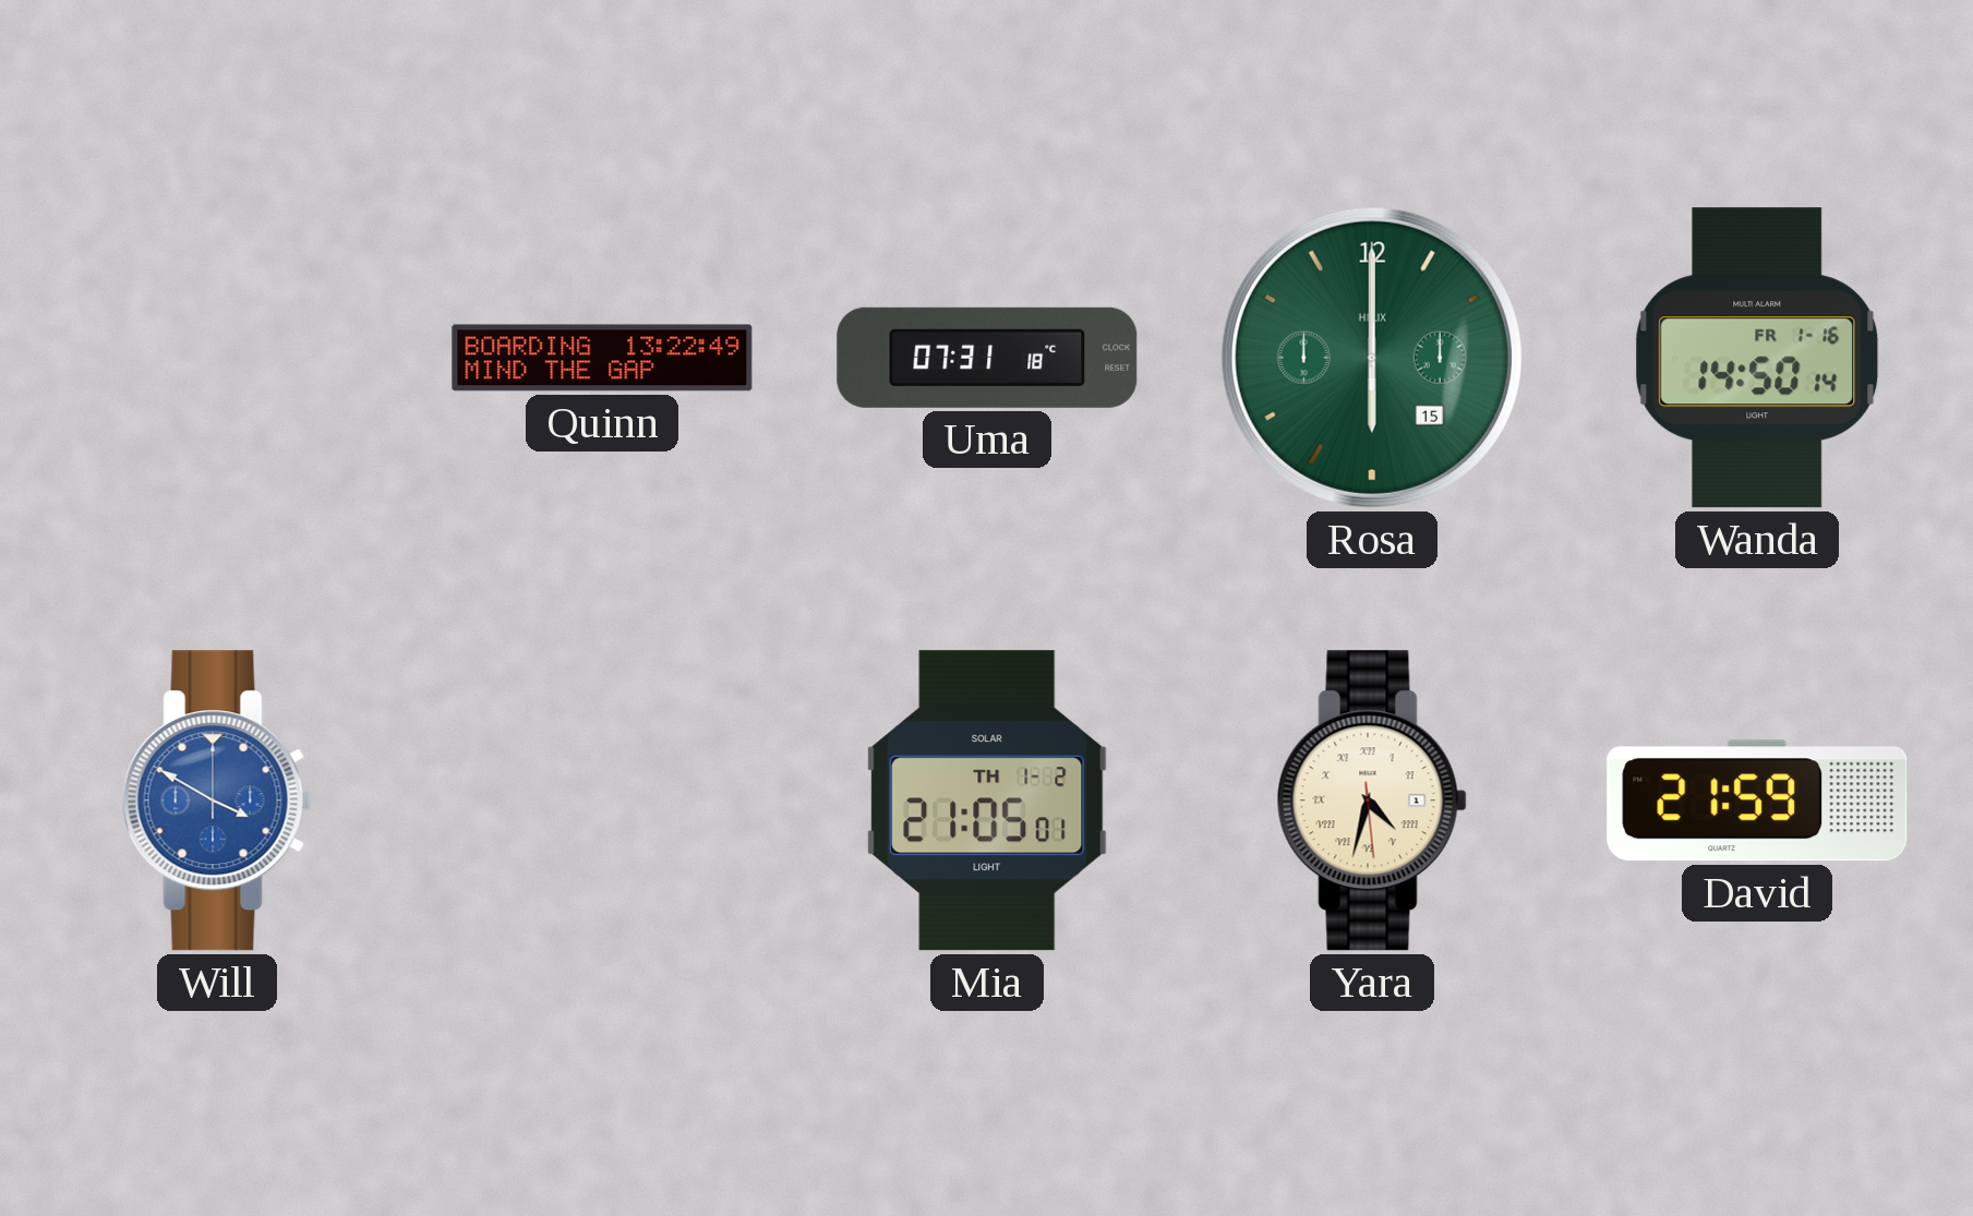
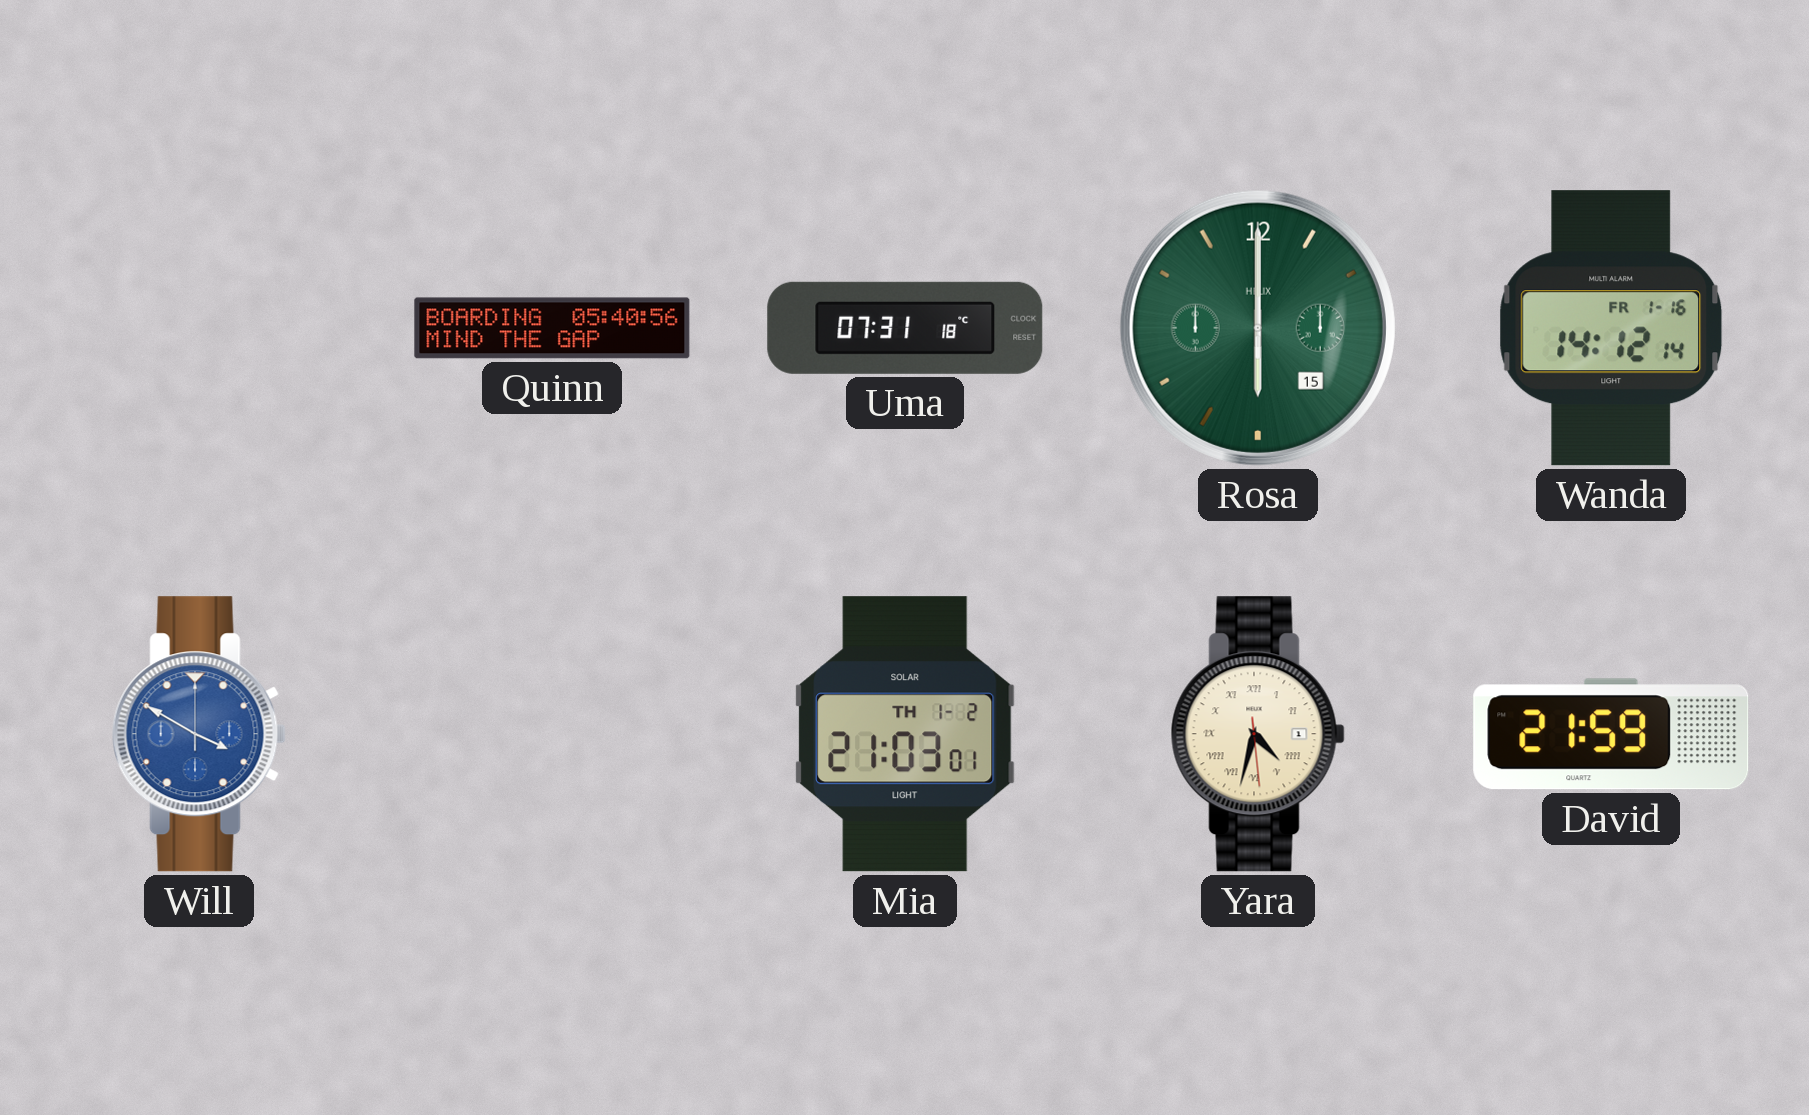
Quinn: 13:22 -> 05:40 (552, 328)
Wanda: 14:50 -> 14:12 (1611, 328)
Mia: 21:05 -> 21:03 (905, 734)
